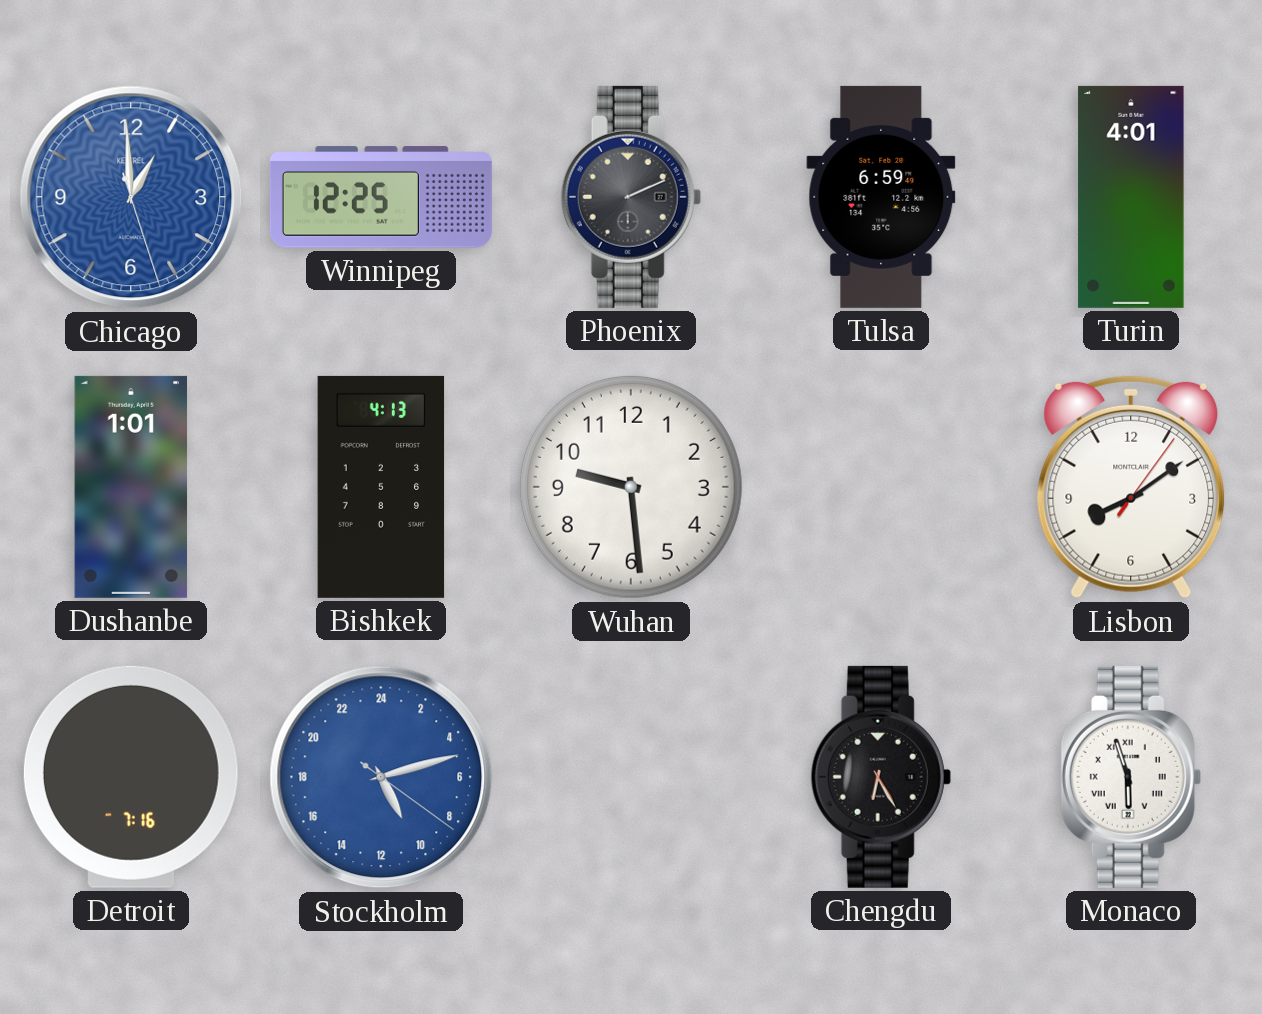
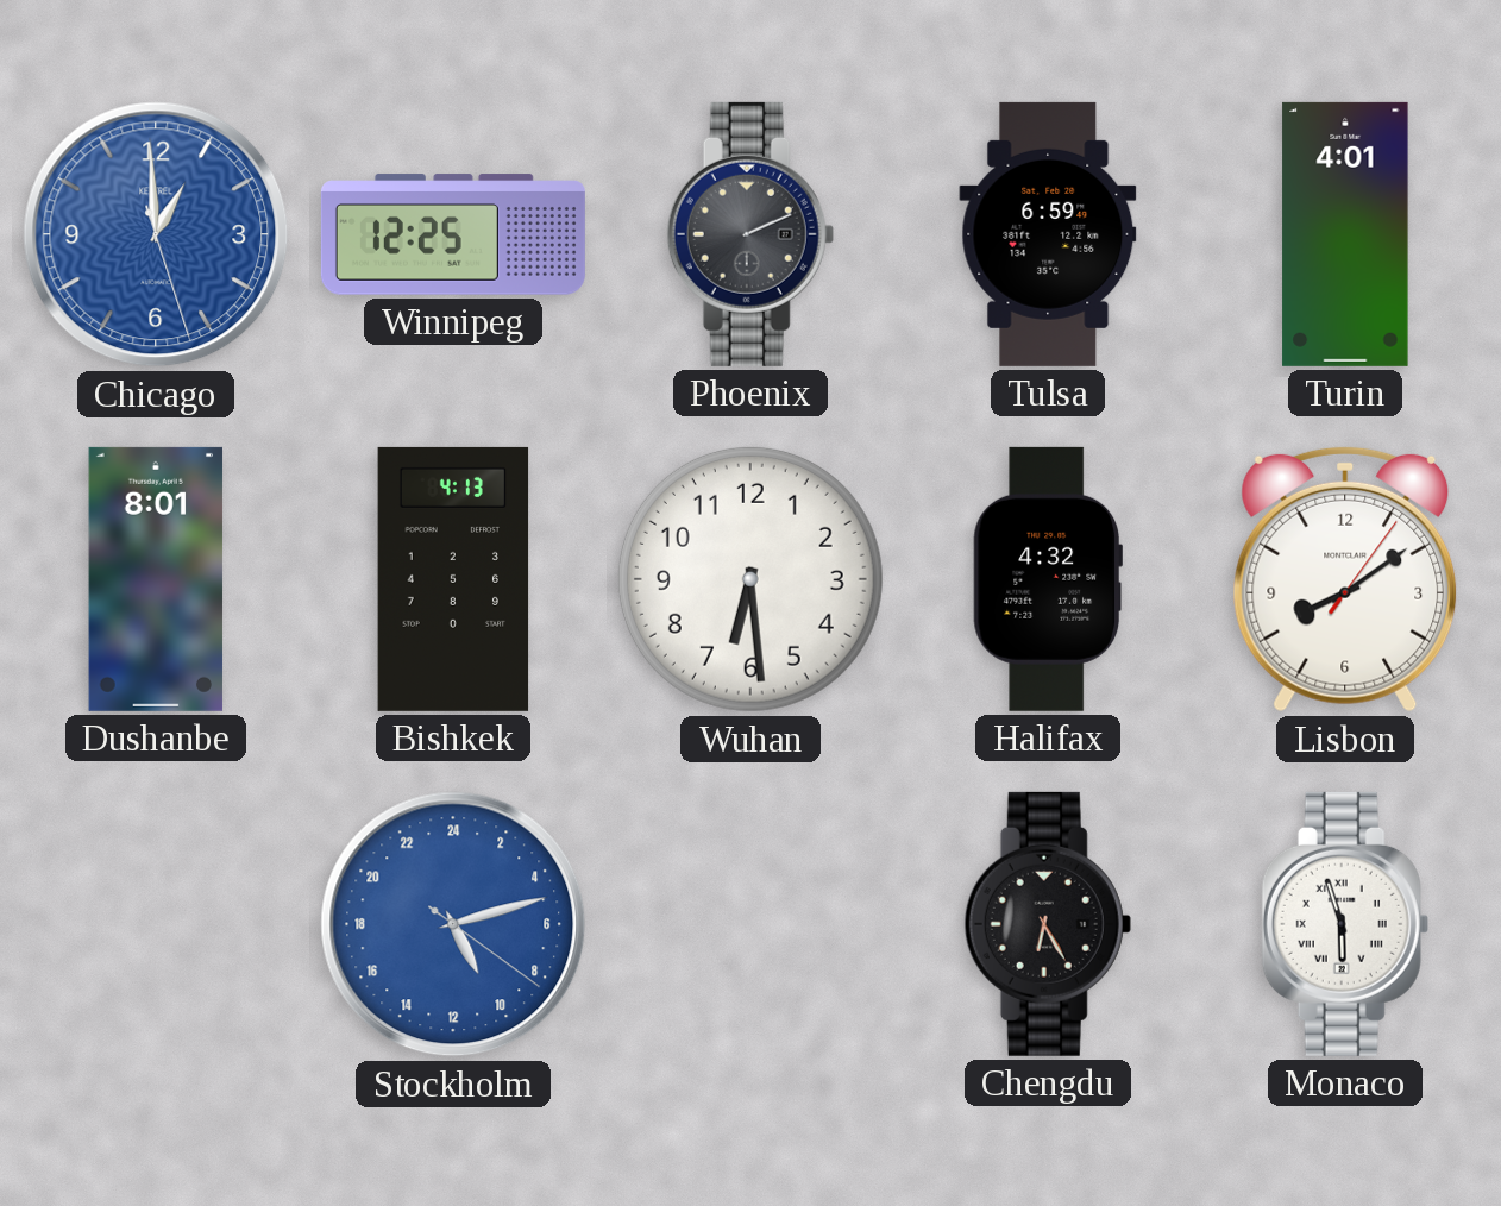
Dushanbe: 1:01 -> 8:01 (156, 579)
Wuhan: 9:29 -> 6:29 (750, 579)
Halifax: none -> 4:32 (1047, 579)
Detroit: 7:16 -> none (131, 777)
